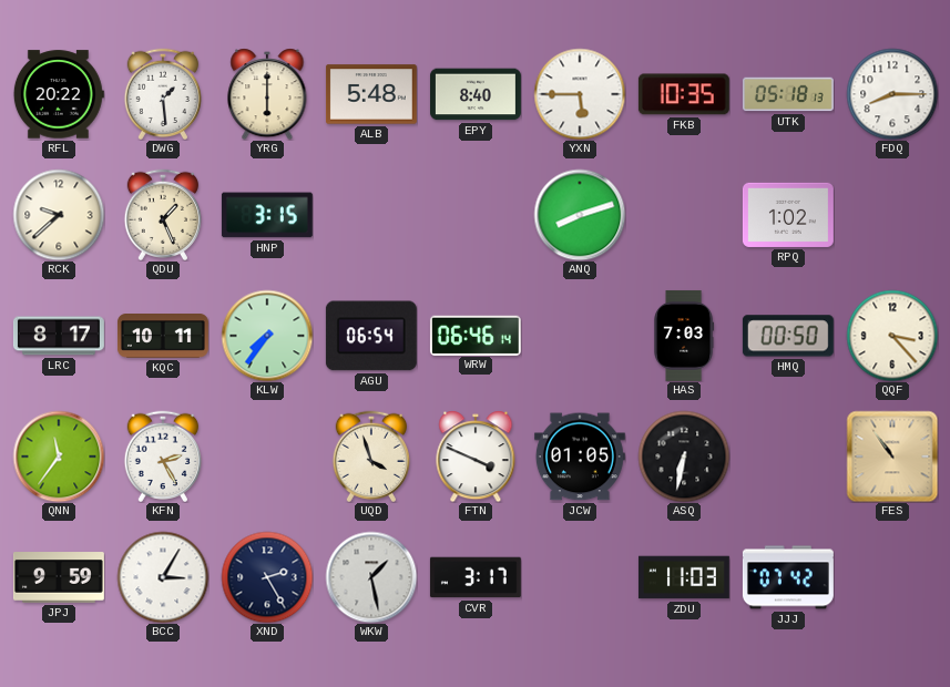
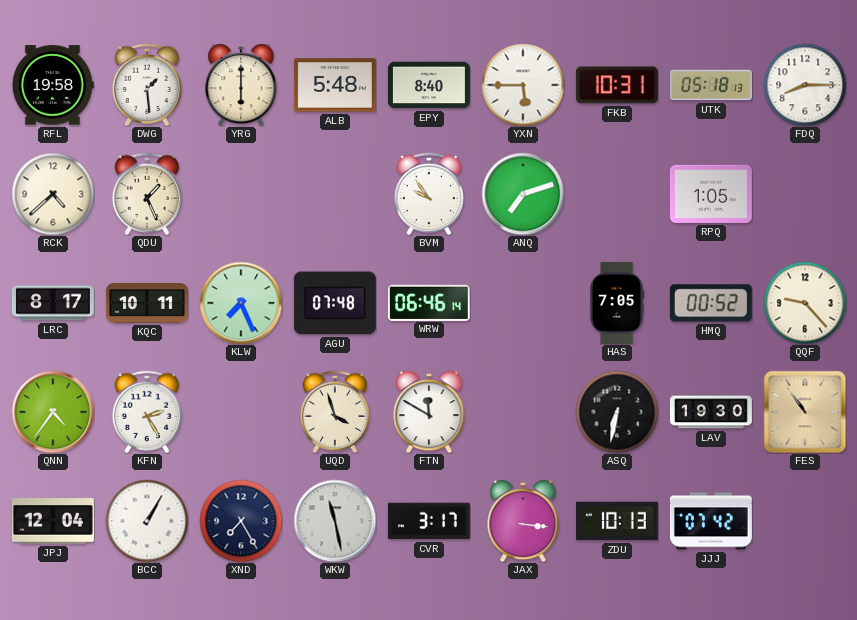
RFL: 20:22 -> 19:58 (53, 85)
FKB: 10:35 -> 10:31 (617, 85)
RCK: 9:38 -> 4:38 (53, 194)
HNP: 3:15 -> none (267, 215)
BVM: none -> 9:54 (428, 193)
ANQ: 8:12 -> 7:12 (523, 194)
RPQ: 1:02 -> 1:05 (711, 194)
KLW: 7:36 -> 7:26 (241, 303)
AGU: 06:54 -> 07:48 (335, 303)
HAS: 7:03 -> 7:05 (617, 303)
HMQ: 00:50 -> 00:52 (711, 303)
QQF: 3:23 -> 9:23 (805, 303)
QNN: 11:36 -> 4:36 (53, 412)
FTN: 3:49 -> 11:50 (429, 412)
JCW: 01:05 -> none (580, 457)
LAV: none -> 19:30 (711, 412)
JPJ: 9:59 -> 12:04 (53, 521)
BCC: 3:05 -> 1:05 (147, 521)
XND: 2:25 -> 7:25 (241, 521)
WKW: 1:28 -> 11:28 (335, 521)
JAX: none -> 3:16 (523, 521)
ZDU: 11:03 -> 10:13 (617, 521)
